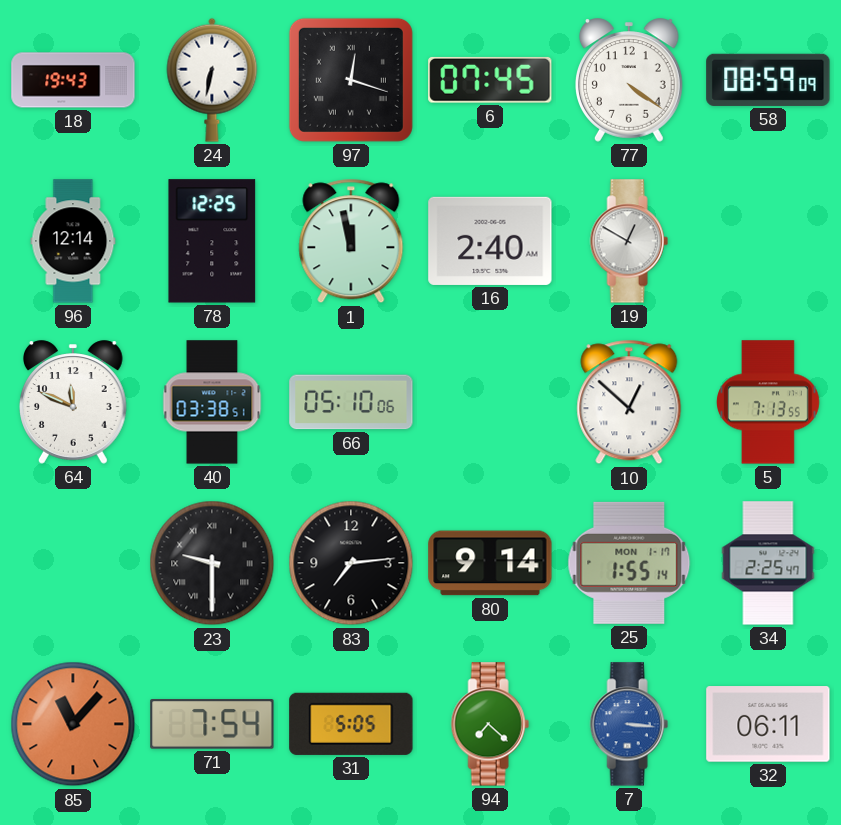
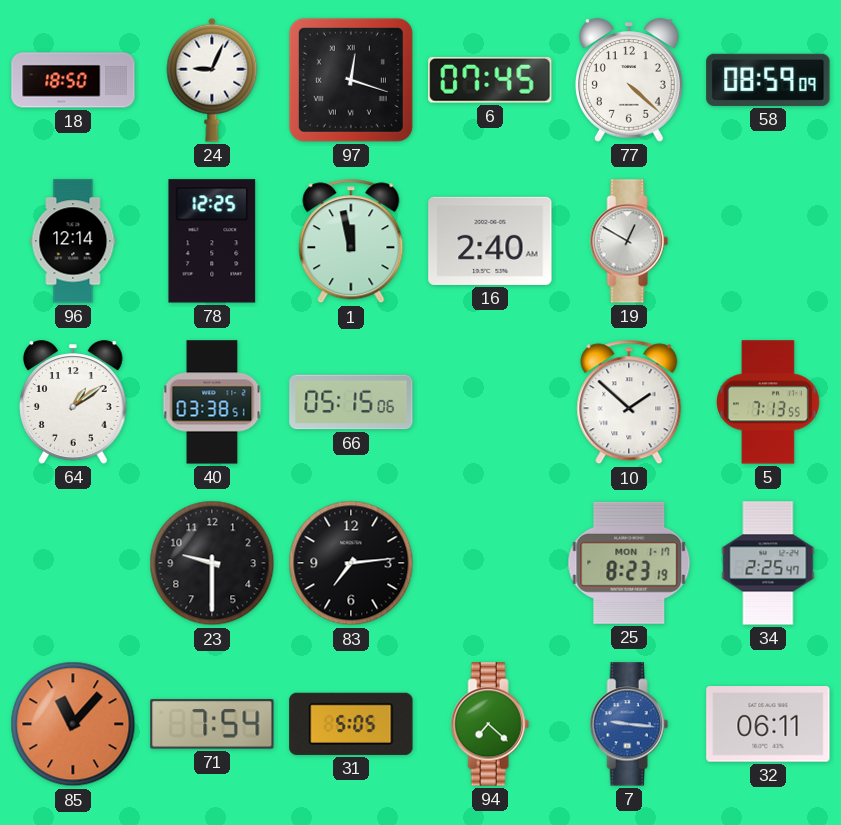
18: 19:43 -> 18:50 (73, 80)
24: 6:32 -> 9:04 (212, 80)
77: 4:21 -> 4:22 (630, 80)
64: 11:49 -> 1:09 (74, 402)
66: 05:10 -> 05:15 (351, 402)
10: 12:52 -> 1:52 (629, 402)
23 numerals: Roman -> Arabic (212, 563)
80: 9:14 -> none (490, 563)
25: 1:55 -> 8:23 (629, 563)
7: 3:16 -> 9:16 (629, 724)
